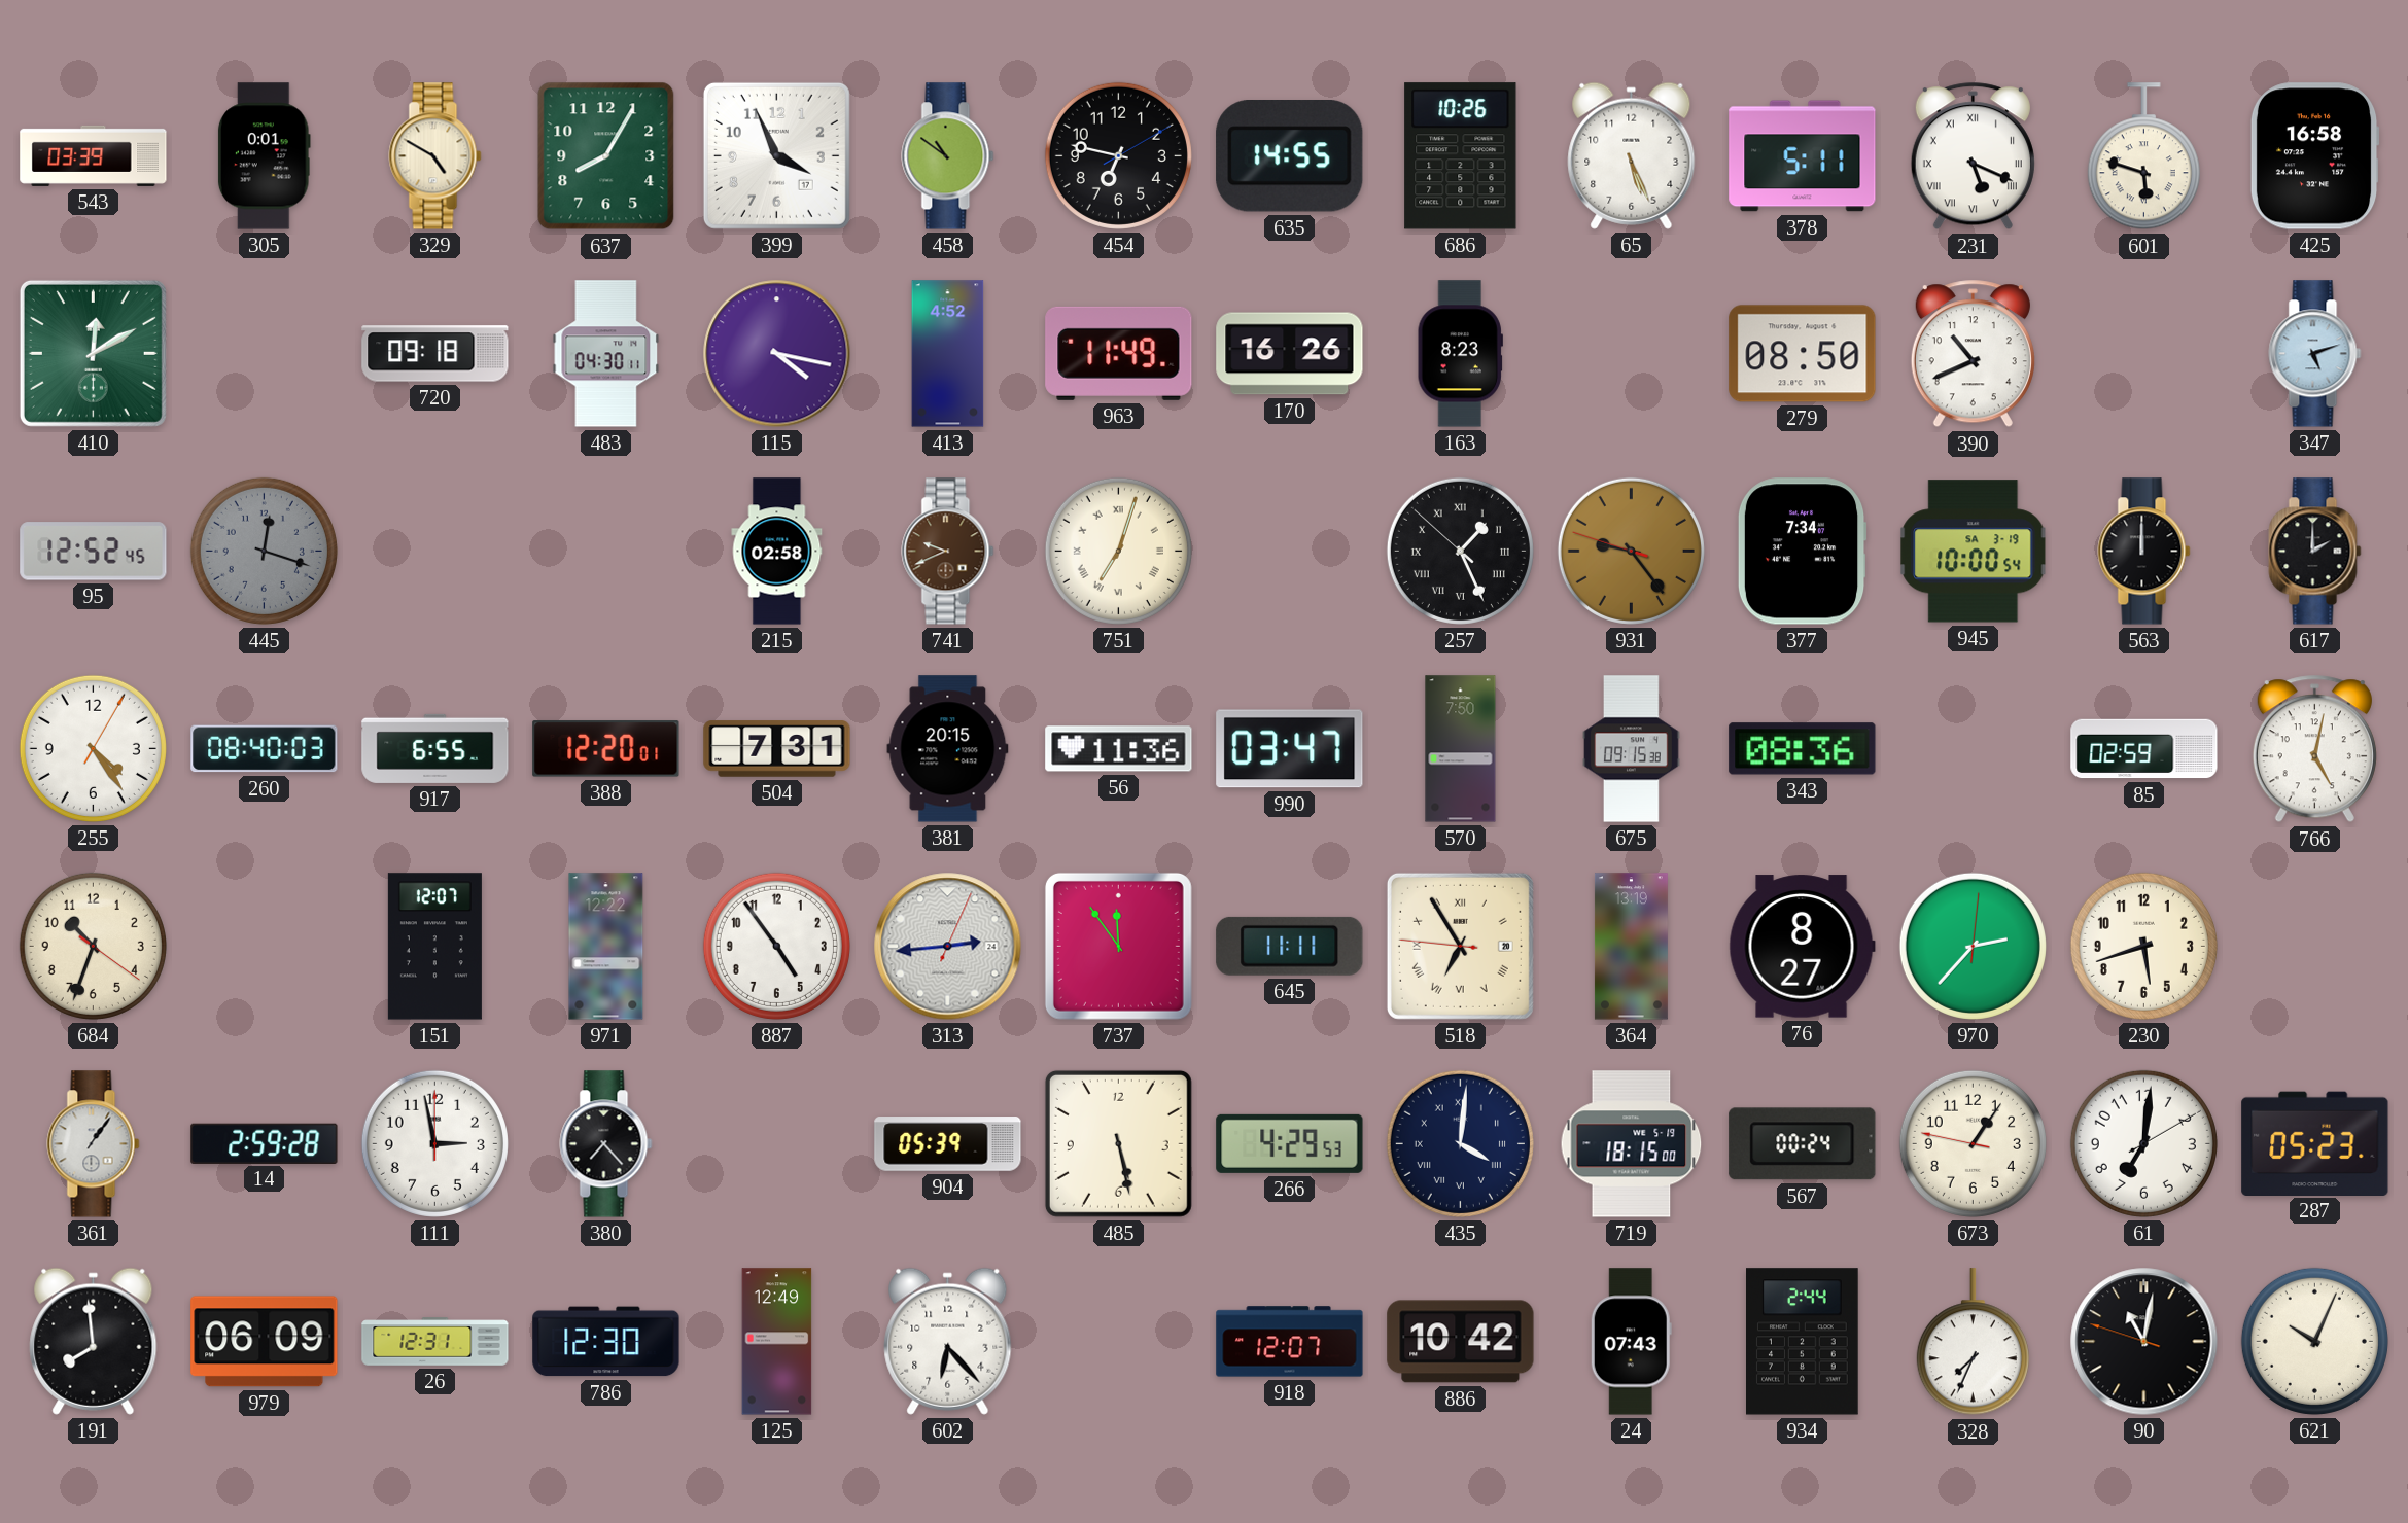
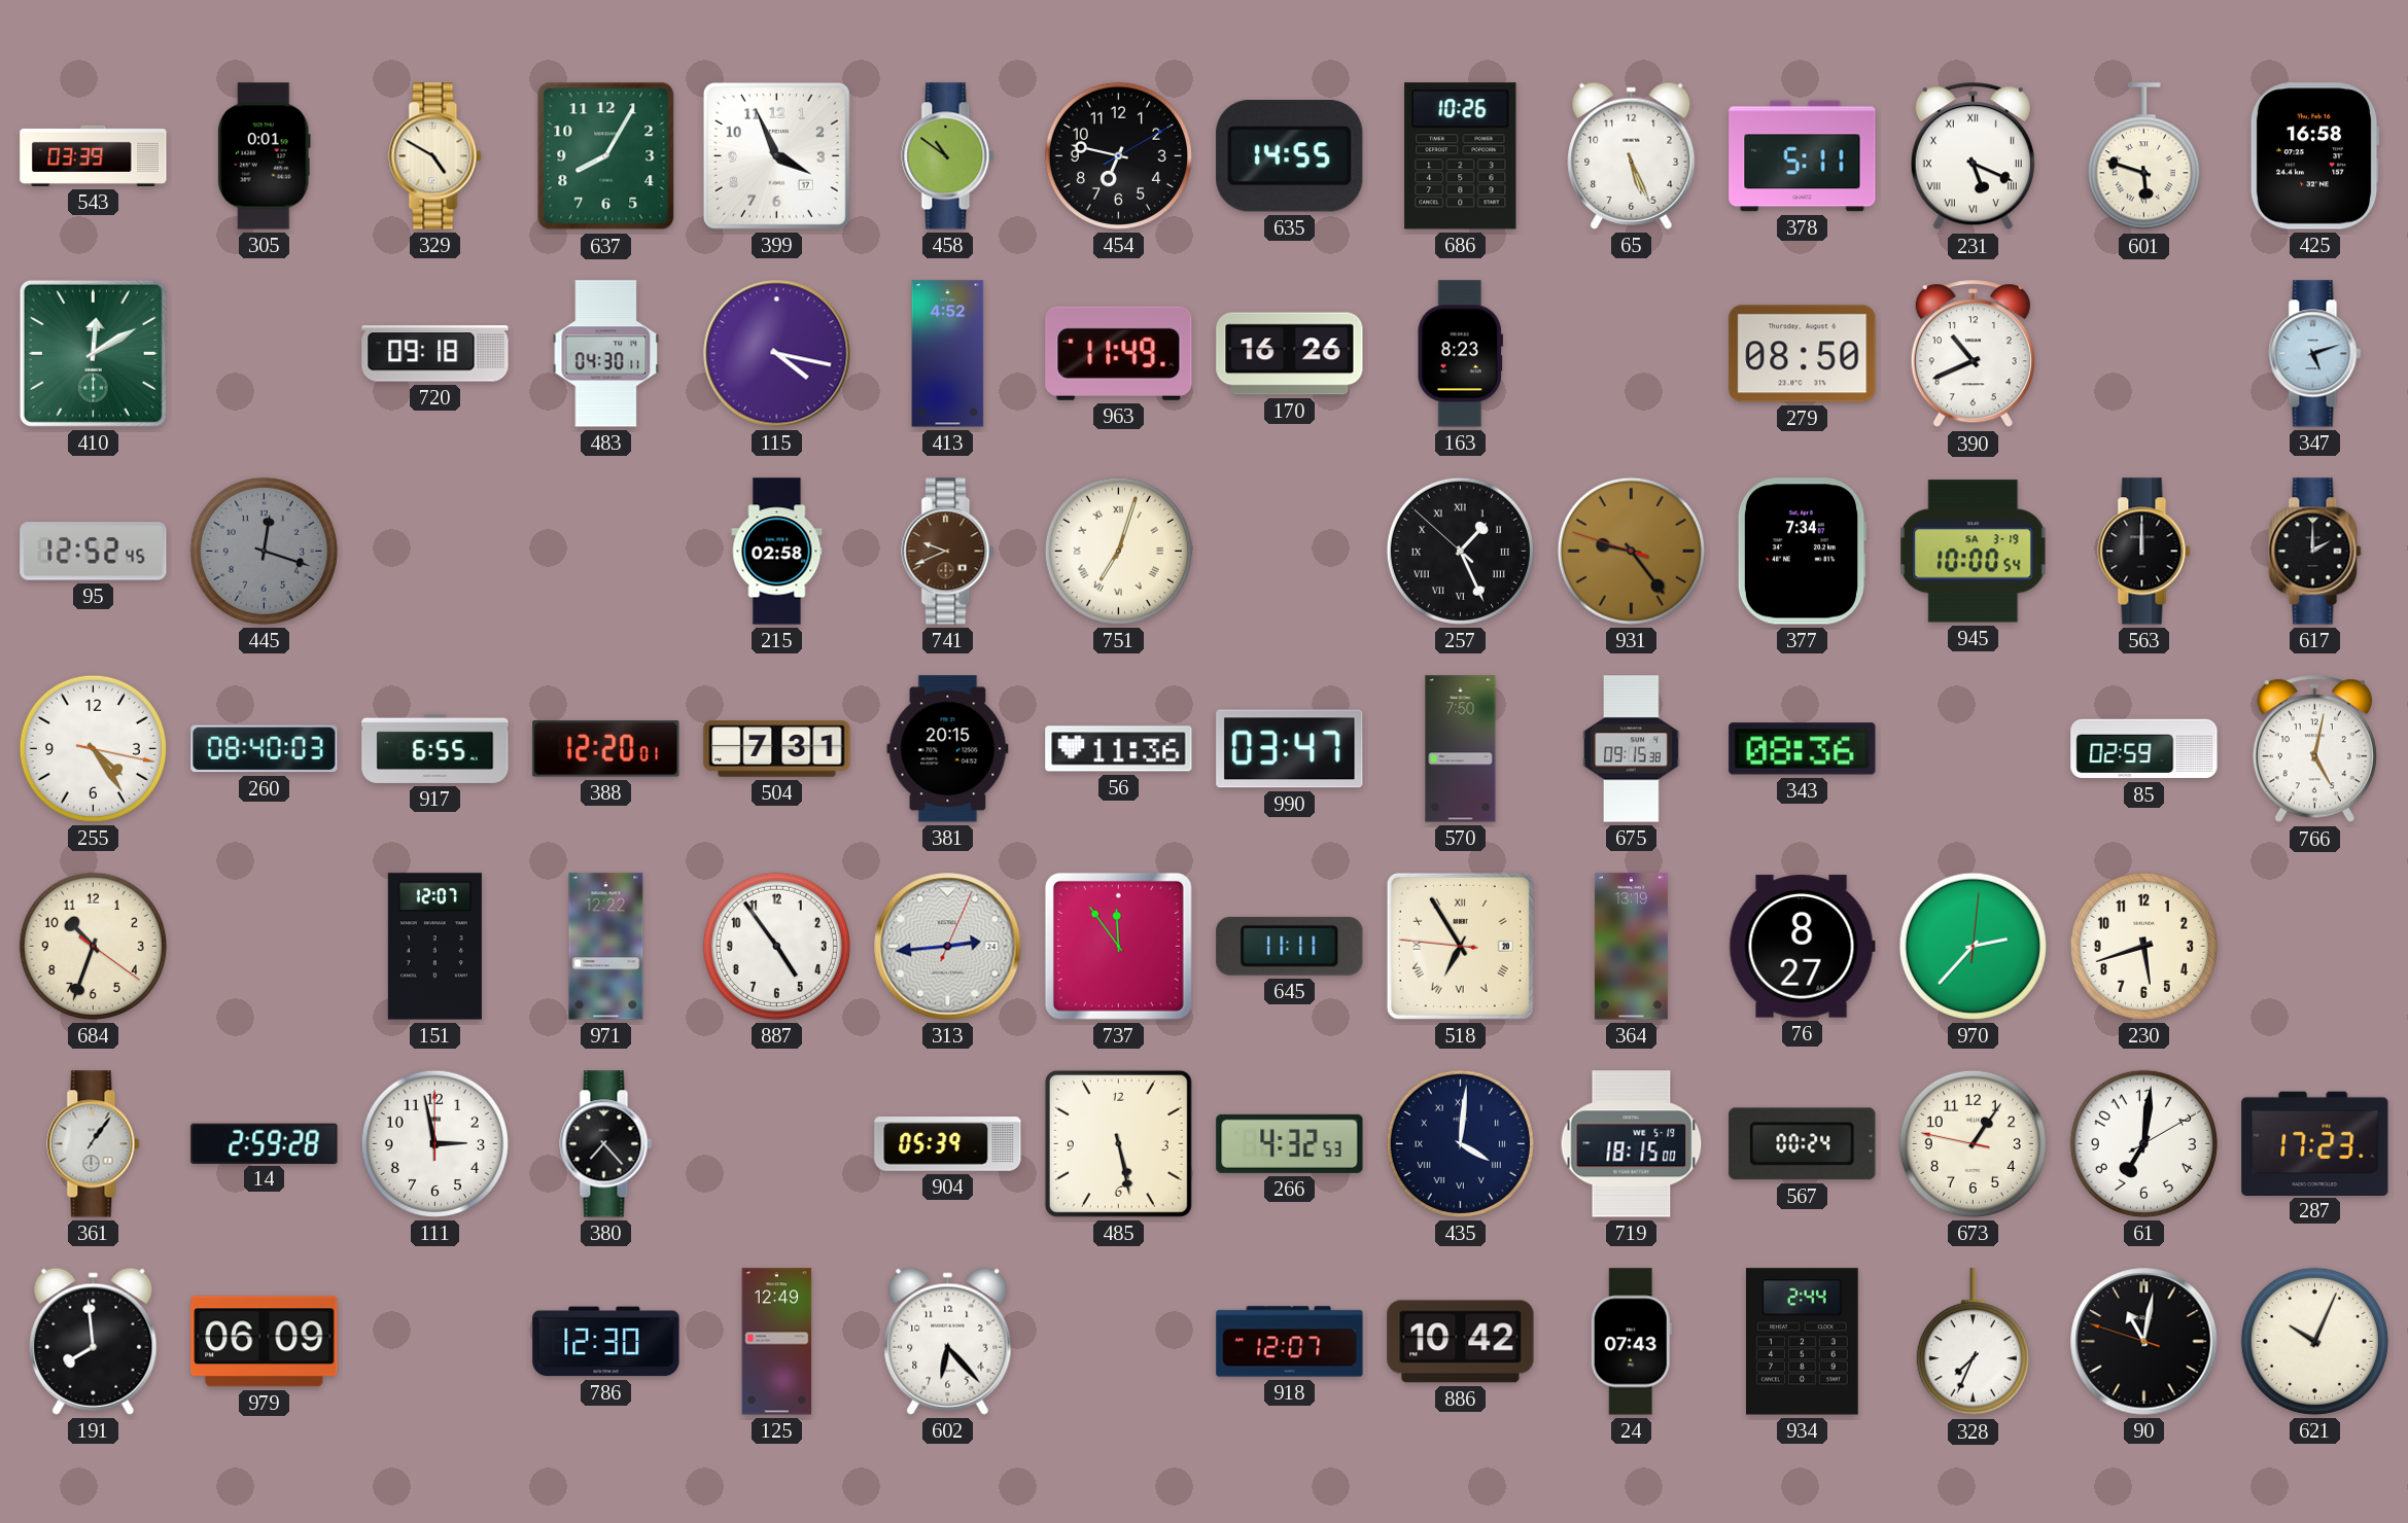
255: 4:24:05 -> 4:24:17 (93, 748)
266: 4:29 -> 4:32 (1290, 1143)
287: 05:23 -> 17:23 (2315, 1143)
26: 12:31 -> none (435, 1342)
